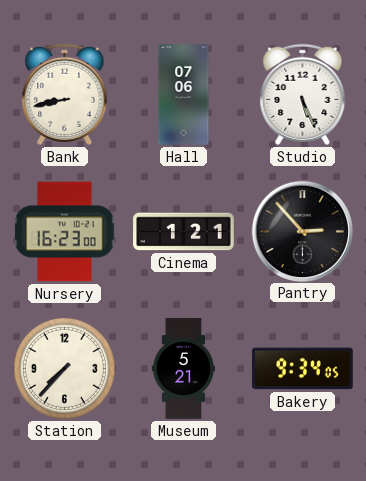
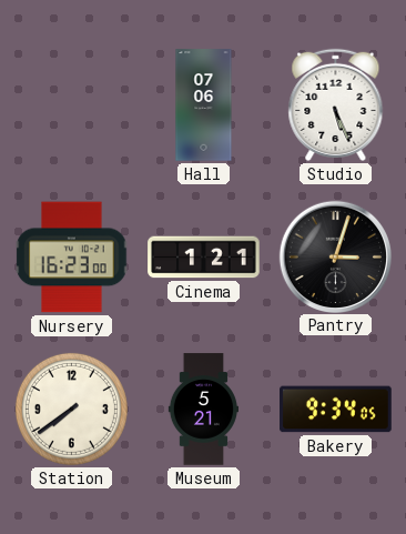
Bank: 8:43 -> none (65, 94)
Pantry: 2:53 -> 3:03 (335, 256)
Station: 7:37 -> 7:39 (71, 409)
